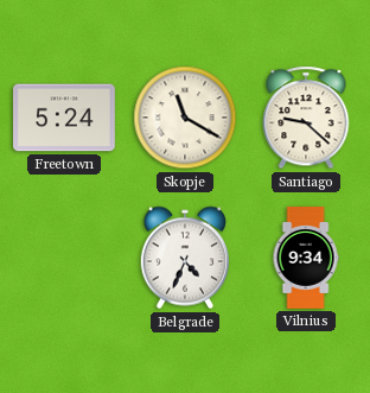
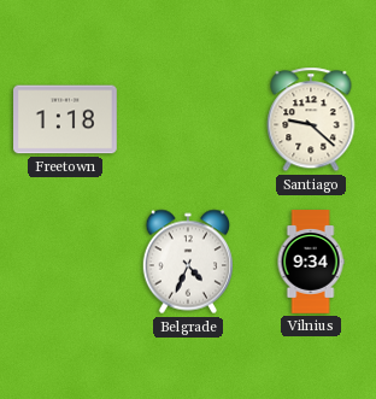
Freetown: 5:24 -> 1:18 (66, 119)
Skopje: 11:20 -> none (185, 118)
